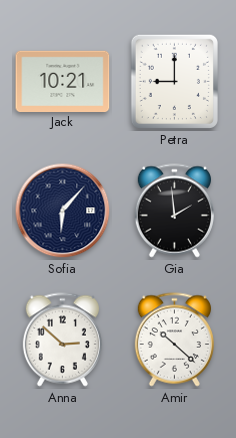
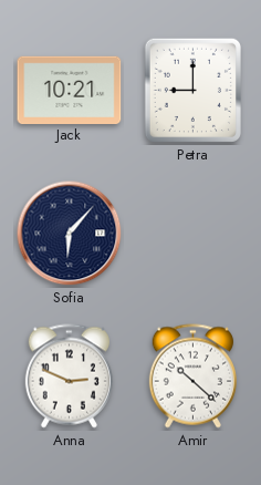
Gia: 1:59 -> none (174, 211)
Anna: 2:52 -> 2:49 (69, 376)
